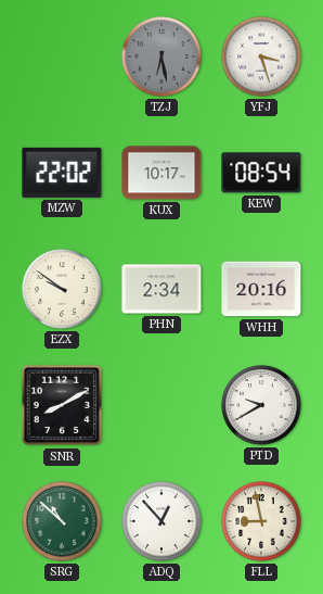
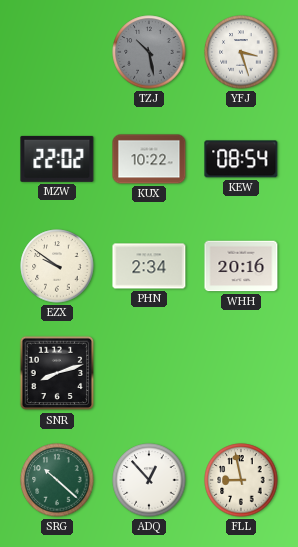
TZJ: 6:28 -> 10:28 (149, 52)
KUX: 10:17 -> 10:22 (149, 159)
SNR: 8:10 -> 8:12 (57, 373)
PTD: 9:40 -> none (261, 405)
SRG: 10:52 -> 10:22 (57, 480)
